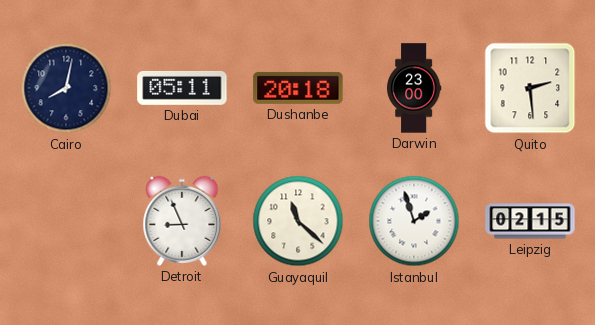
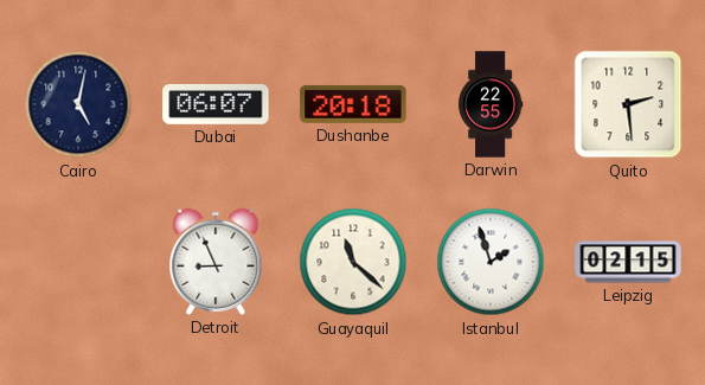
Cairo: 8:02 -> 5:02 (78, 104)
Dubai: 05:11 -> 06:07 (216, 104)
Darwin: 23:00 -> 22:55 (491, 104)
